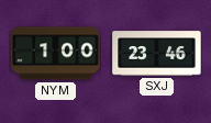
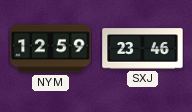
NYM: 1:00 -> 12:59 (51, 49)
